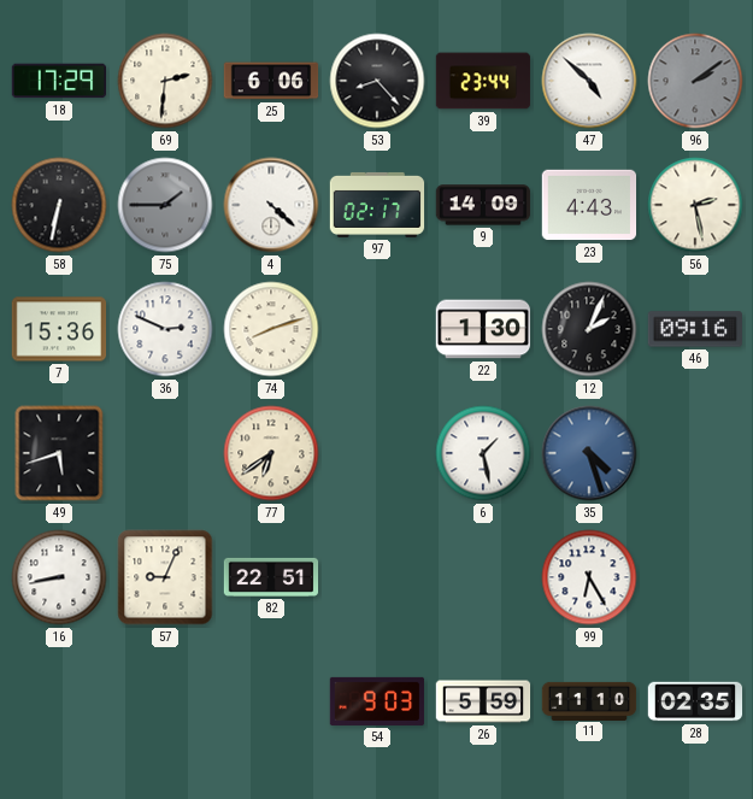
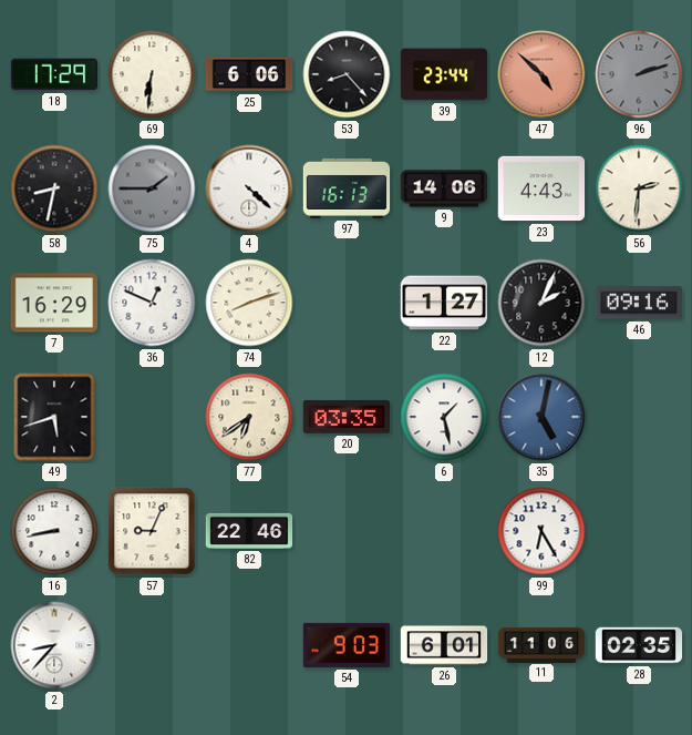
69: 2:31 -> 6:31 (152, 74)
47 dial: white -> salmon (541, 74)
96: 2:09 -> 2:12 (639, 74)
58: 6:32 -> 8:32 (54, 188)
97: 02:17 -> 16:13 (347, 188)
9: 14:09 -> 14:06 (444, 188)
56: 2:28 -> 2:31 (639, 188)
7: 15:36 -> 16:29 (54, 303)
36: 2:49 -> 12:49 (152, 303)
22: 1:30 -> 1:27 (444, 303)
20: none -> 03:35 (345, 417)
35: 4:27 -> 5:02 (541, 417)
82: 22:51 -> 22:46 (249, 531)
2: none -> 8:37 (54, 645)
26: 5:59 -> 6:01 (444, 645)
11: 11:10 -> 11:06 (541, 644)
